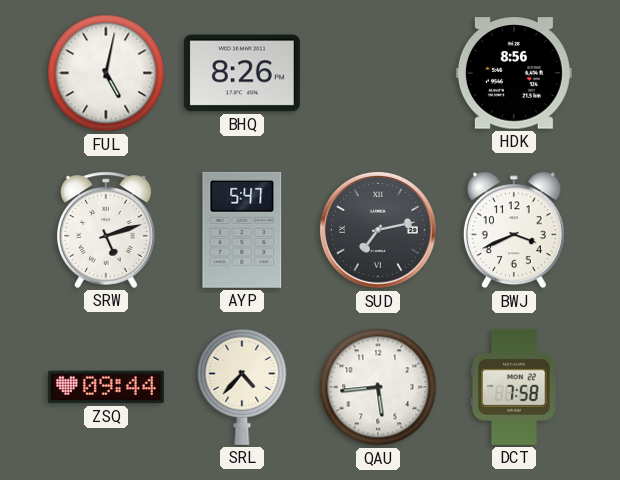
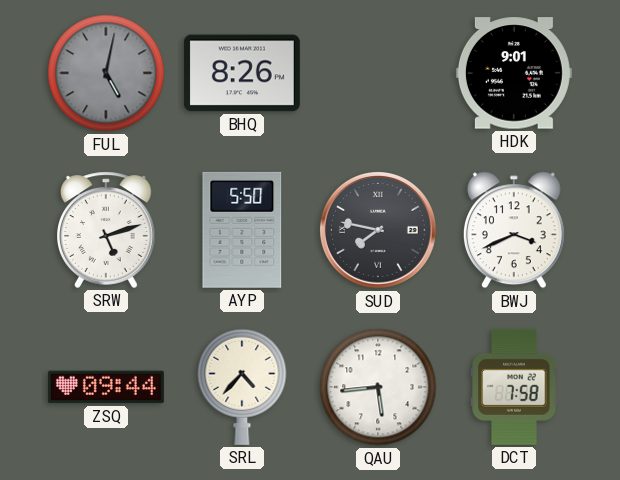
FUL dial: white -> grey (106, 73)
HDK: 8:56 -> 9:01 (514, 73)
AYP: 5:47 -> 5:50 (242, 230)
SUD: 7:13 -> 7:47 (379, 231)
